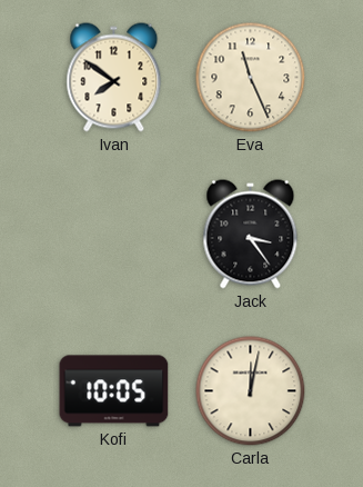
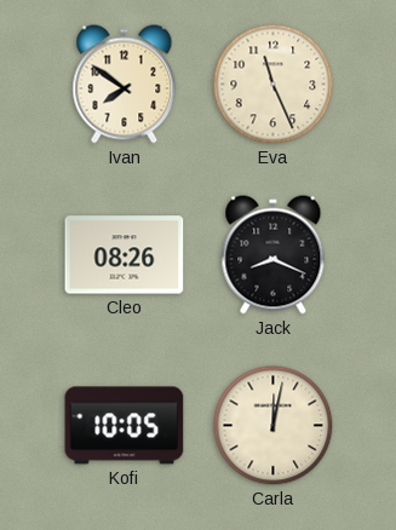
Cleo: none -> 08:26 (125, 255)
Jack: 3:24 -> 8:19 (274, 255)
